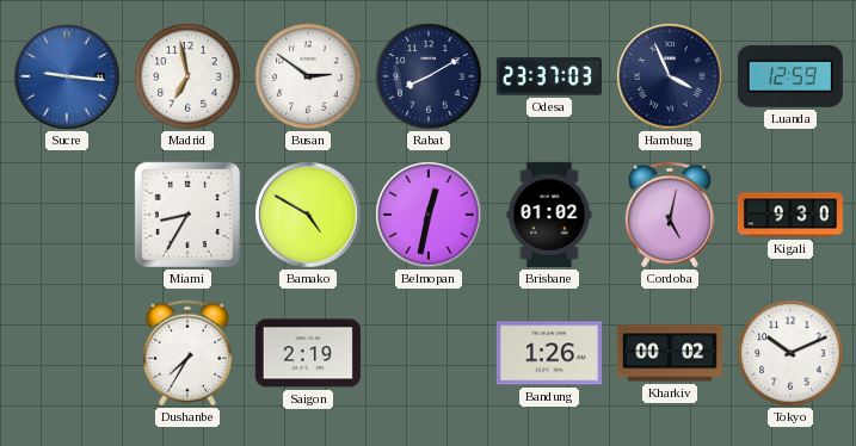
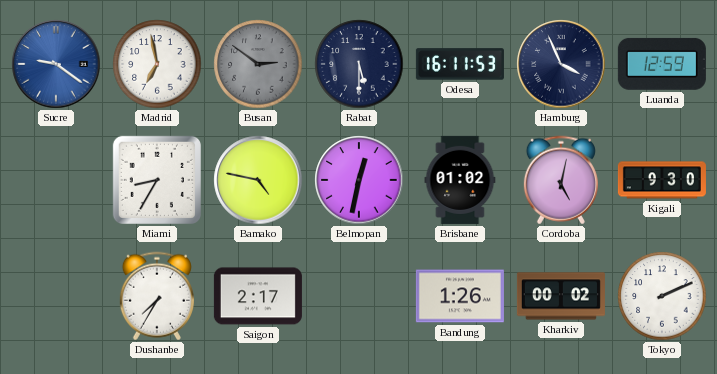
Sucre: 9:16 -> 9:21 (56, 64)
Busan dial: white -> grey (258, 64)
Rabat: 8:10 -> 5:30 (359, 64)
Odesa: 23:37 -> 16:11 (460, 64)
Bamako: 4:50 -> 4:47 (258, 180)
Saigon: 2:19 -> 2:17 (258, 296)
Tokyo: 10:11 -> 2:11 (662, 296)
